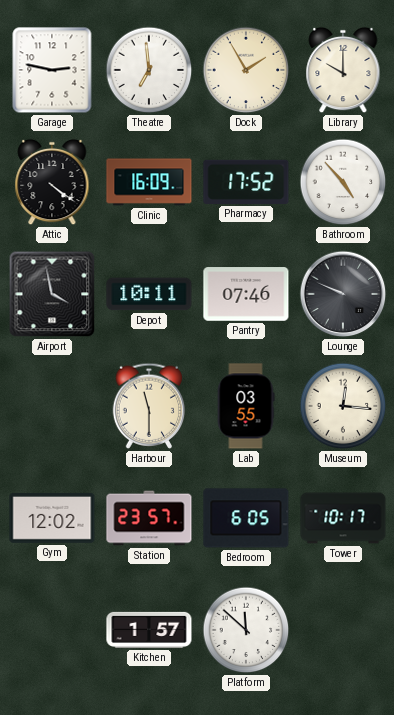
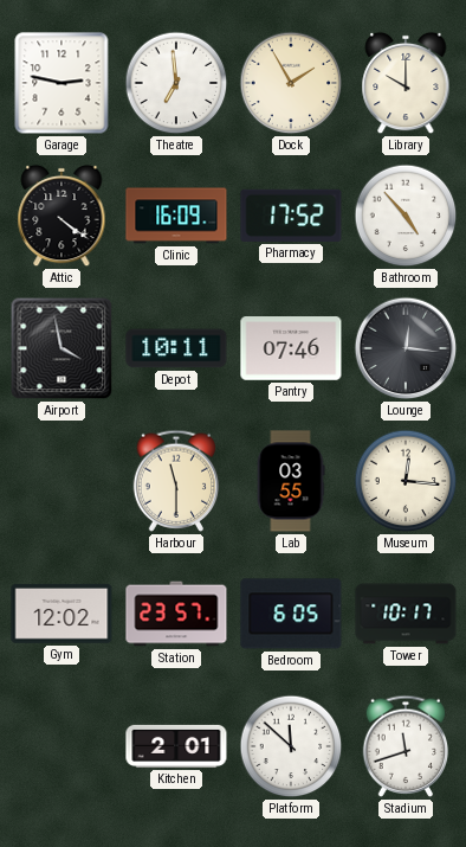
Lounge: 9:49 -> 12:16 (406, 348)
Kitchen: 1:57 -> 2:01 (176, 746)
Stadium: none -> 11:42 (406, 746)
